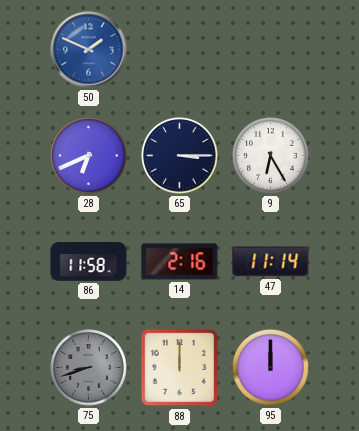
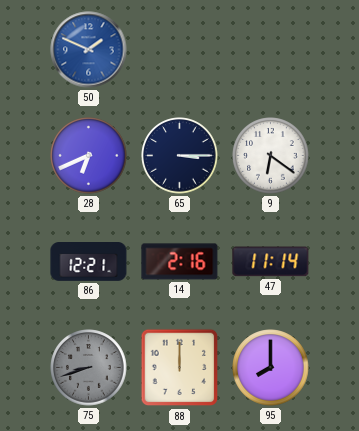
9: 6:25 -> 6:21 (271, 156)
86: 11:58 -> 12:21 (89, 262)
95: 12:00 -> 8:00 (271, 368)
